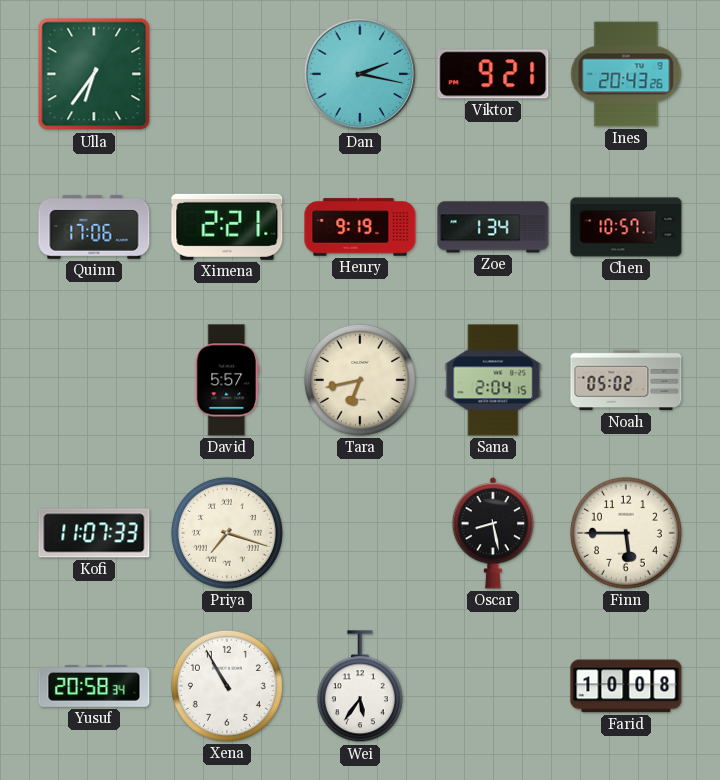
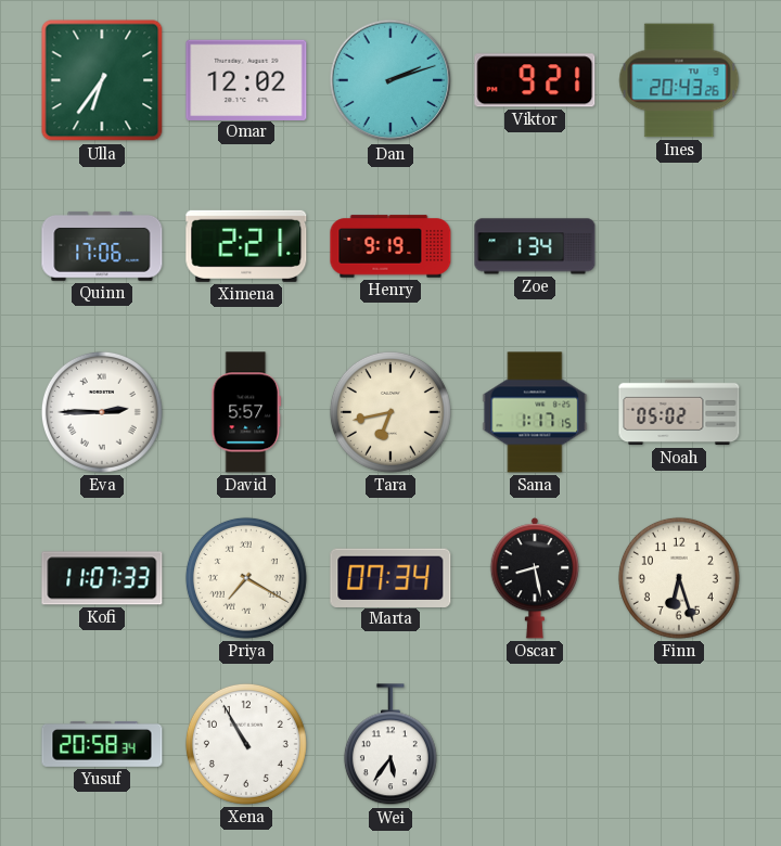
Omar: none -> 12:02 (246, 79)
Dan: 2:17 -> 2:12 (390, 80)
Chen: 10:57 -> none (626, 227)
Eva: none -> 2:45 (102, 412)
Sana: 2:04 -> 1:17 (535, 412)
Priya: 7:18 -> 7:20 (246, 578)
Marta: none -> 07:34 (390, 577)
Finn: 5:45 -> 6:27 (679, 578)
Farid: 10:08 -> none (626, 686)
